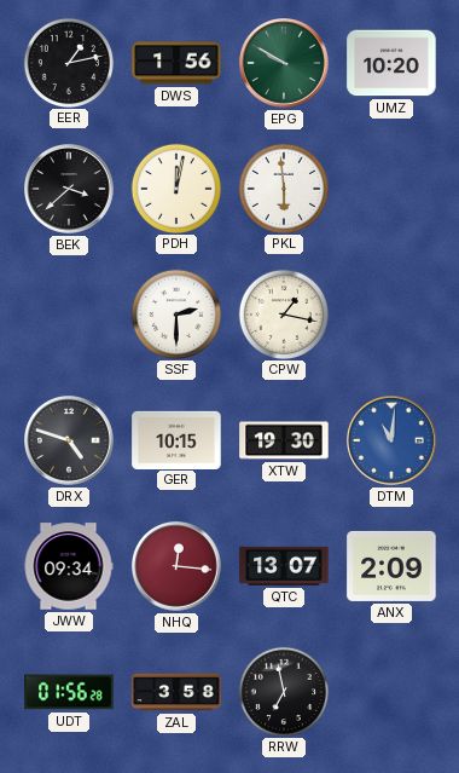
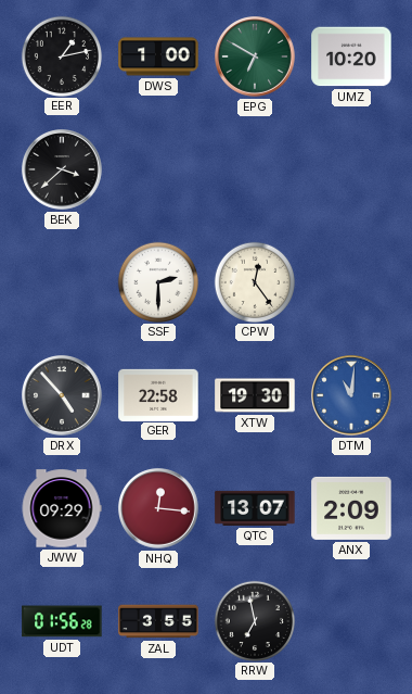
DWS: 1:56 -> 1:00 (158, 56)
EPG: 9:50 -> 6:50 (256, 58)
PDH: 12:02 -> none (175, 188)
PKL: 5:59 -> none (283, 188)
CPW: 1:17 -> 12:24 (254, 281)
DRX: 4:48 -> 4:53 (63, 396)
GER: 10:15 -> 22:58 (158, 394)
JWW: 09:34 -> 09:29 (62, 508)
ZAL: 3:58 -> 3:55 (158, 621)
